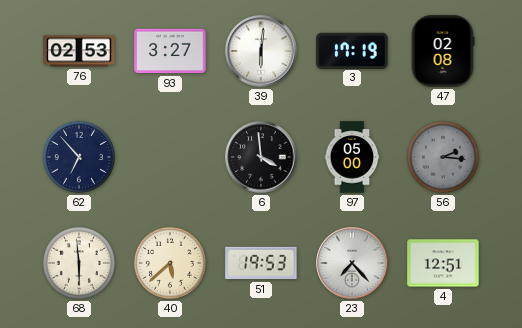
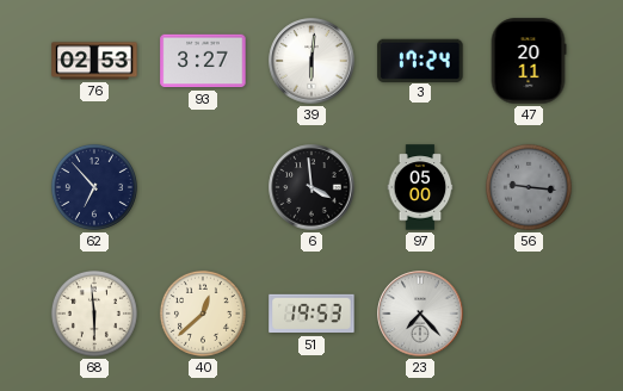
3: 17:19 -> 17:24 (420, 60)
47: 02:08 -> 20:11 (529, 61)
56: 2:16 -> 9:16 (529, 187)
40: 5:38 -> 12:38 (203, 314)
4: 12:51 -> none (443, 263)
